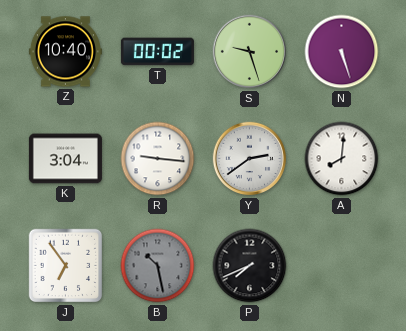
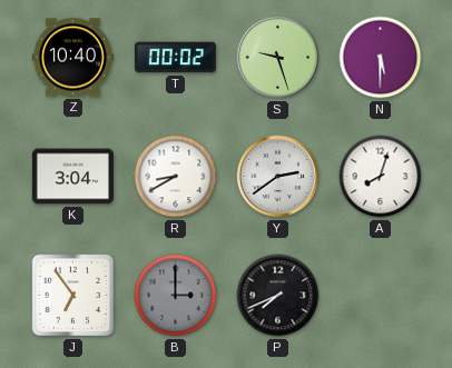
N: 5:27 -> 5:30 (381, 58)
R: 9:16 -> 8:40 (176, 177)
A: 8:01 -> 8:03 (381, 177)
B: 10:28 -> 3:00 (176, 296)
